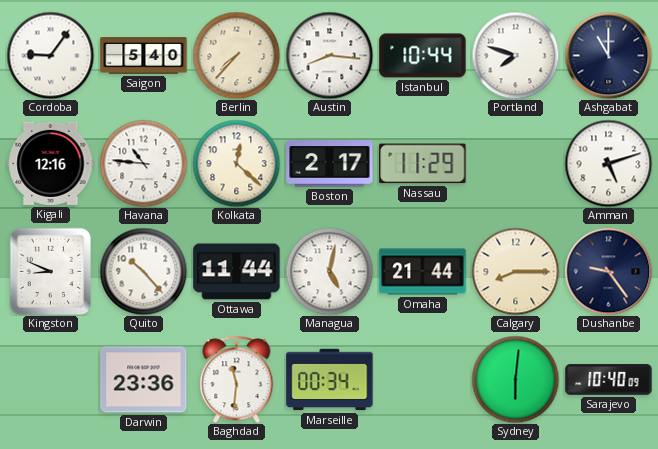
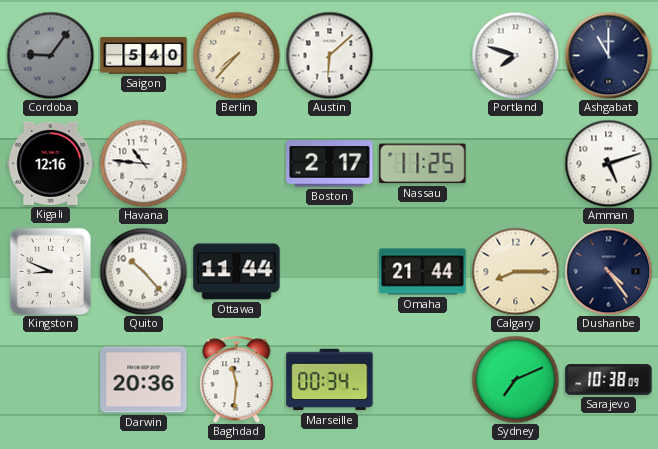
Cordoba dial: white -> grey (50, 55)
Austin: 8:16 -> 6:08 (329, 55)
Istanbul: 10:44 -> none (423, 56)
Kolkata: 12:22 -> none (236, 163)
Nassau: 11:29 -> 11:25 (423, 164)
Managua: 5:02 -> none (329, 271)
Dushanbe: 9:24 -> 4:24 (608, 271)
Darwin: 23:36 -> 20:36 (144, 380)
Sydney: 6:01 -> 7:11 (515, 379)
Sarajevo: 10:40 -> 10:38 (609, 380)
